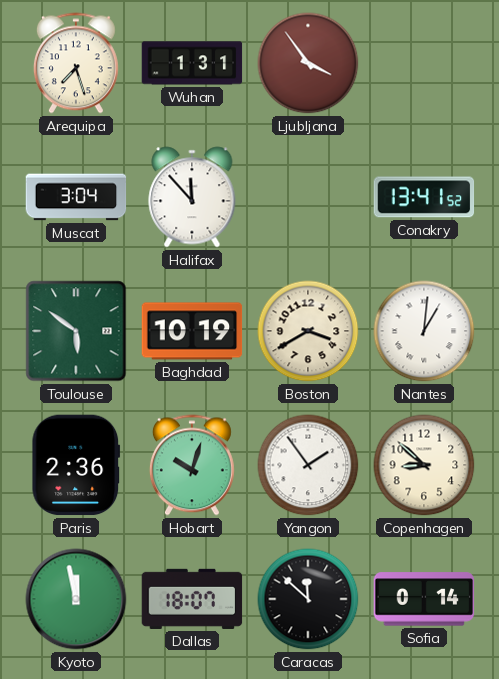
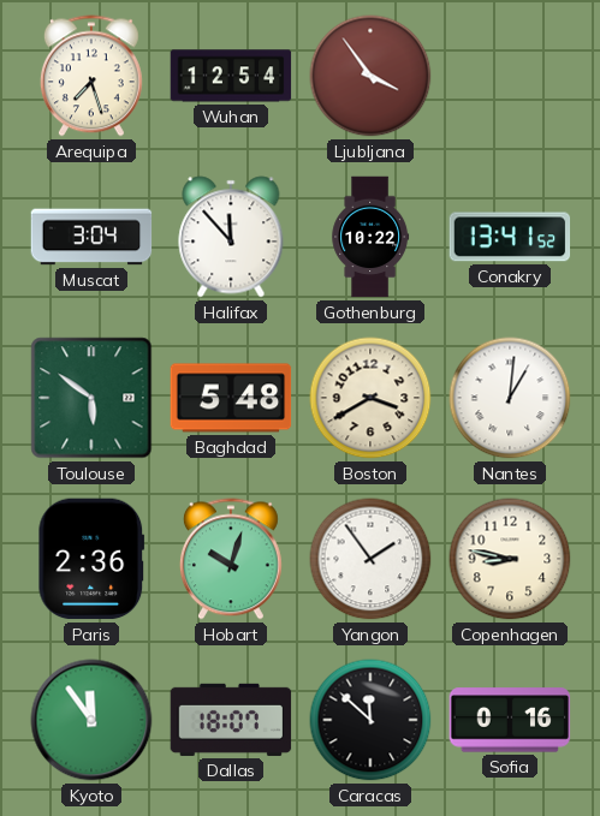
Wuhan: 1:31 -> 12:54 (231, 76)
Gothenburg: none -> 10:22 (370, 237)
Baghdad: 10:19 -> 5:48 (231, 398)
Copenhagen: 8:52 -> 8:47 (510, 559)
Kyoto: 11:58 -> 11:54 (91, 720)
Sofia: 0:14 -> 0:16 (510, 720)
